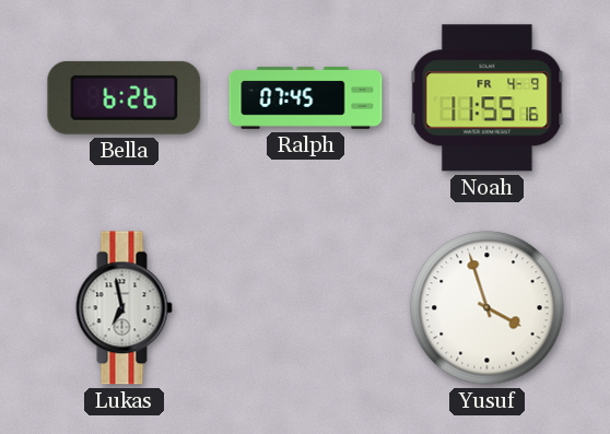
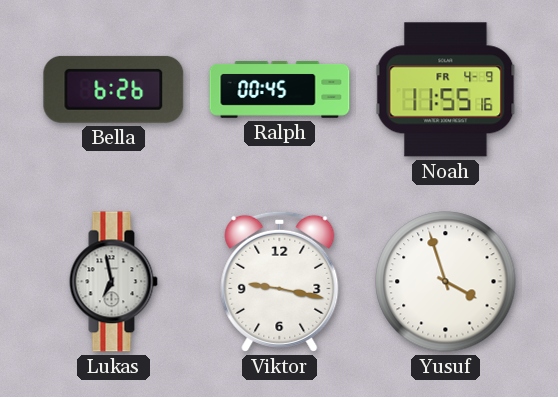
Ralph: 07:45 -> 00:45 (280, 90)
Viktor: none -> 9:17 (280, 281)
